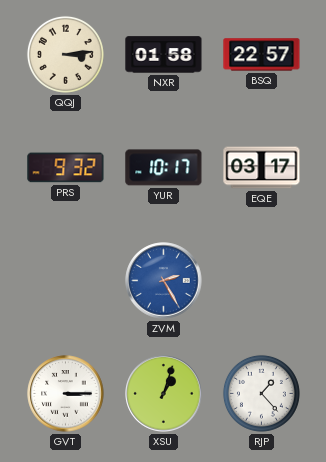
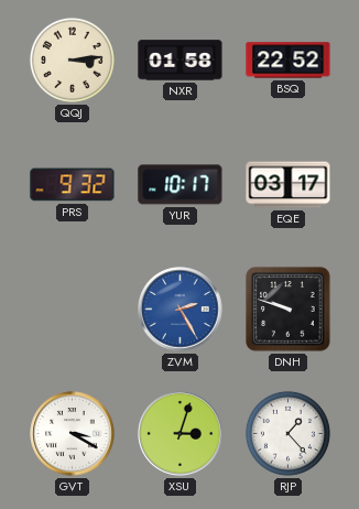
BSQ: 22:57 -> 22:52 (289, 61)
DNH: none -> 9:48 (289, 310)
GVT: 3:15 -> 3:20 (73, 434)
XSU: 1:03 -> 3:03 (181, 434)
